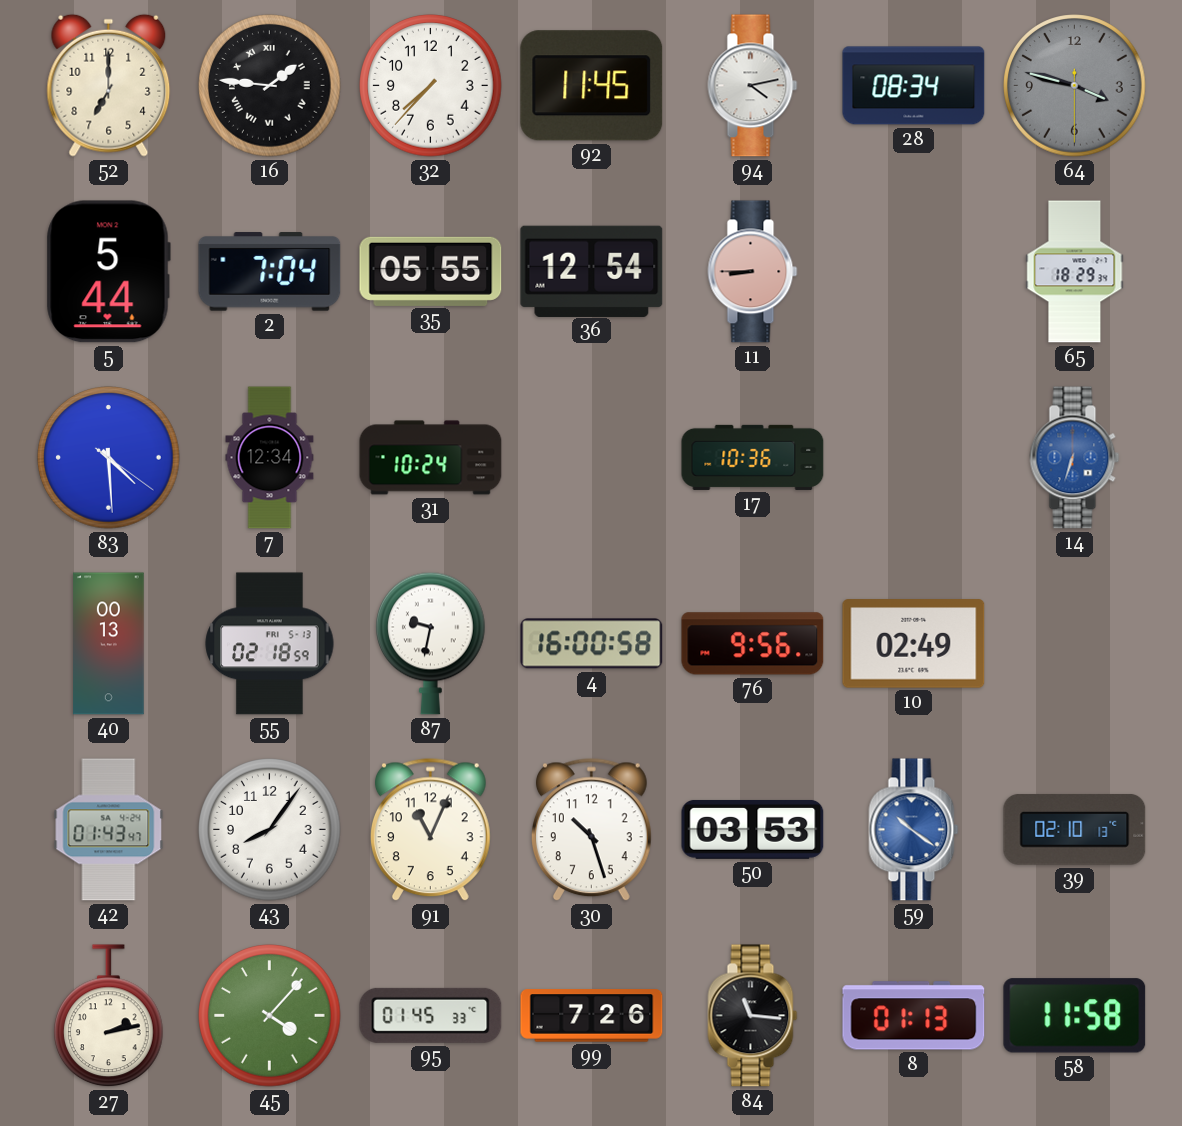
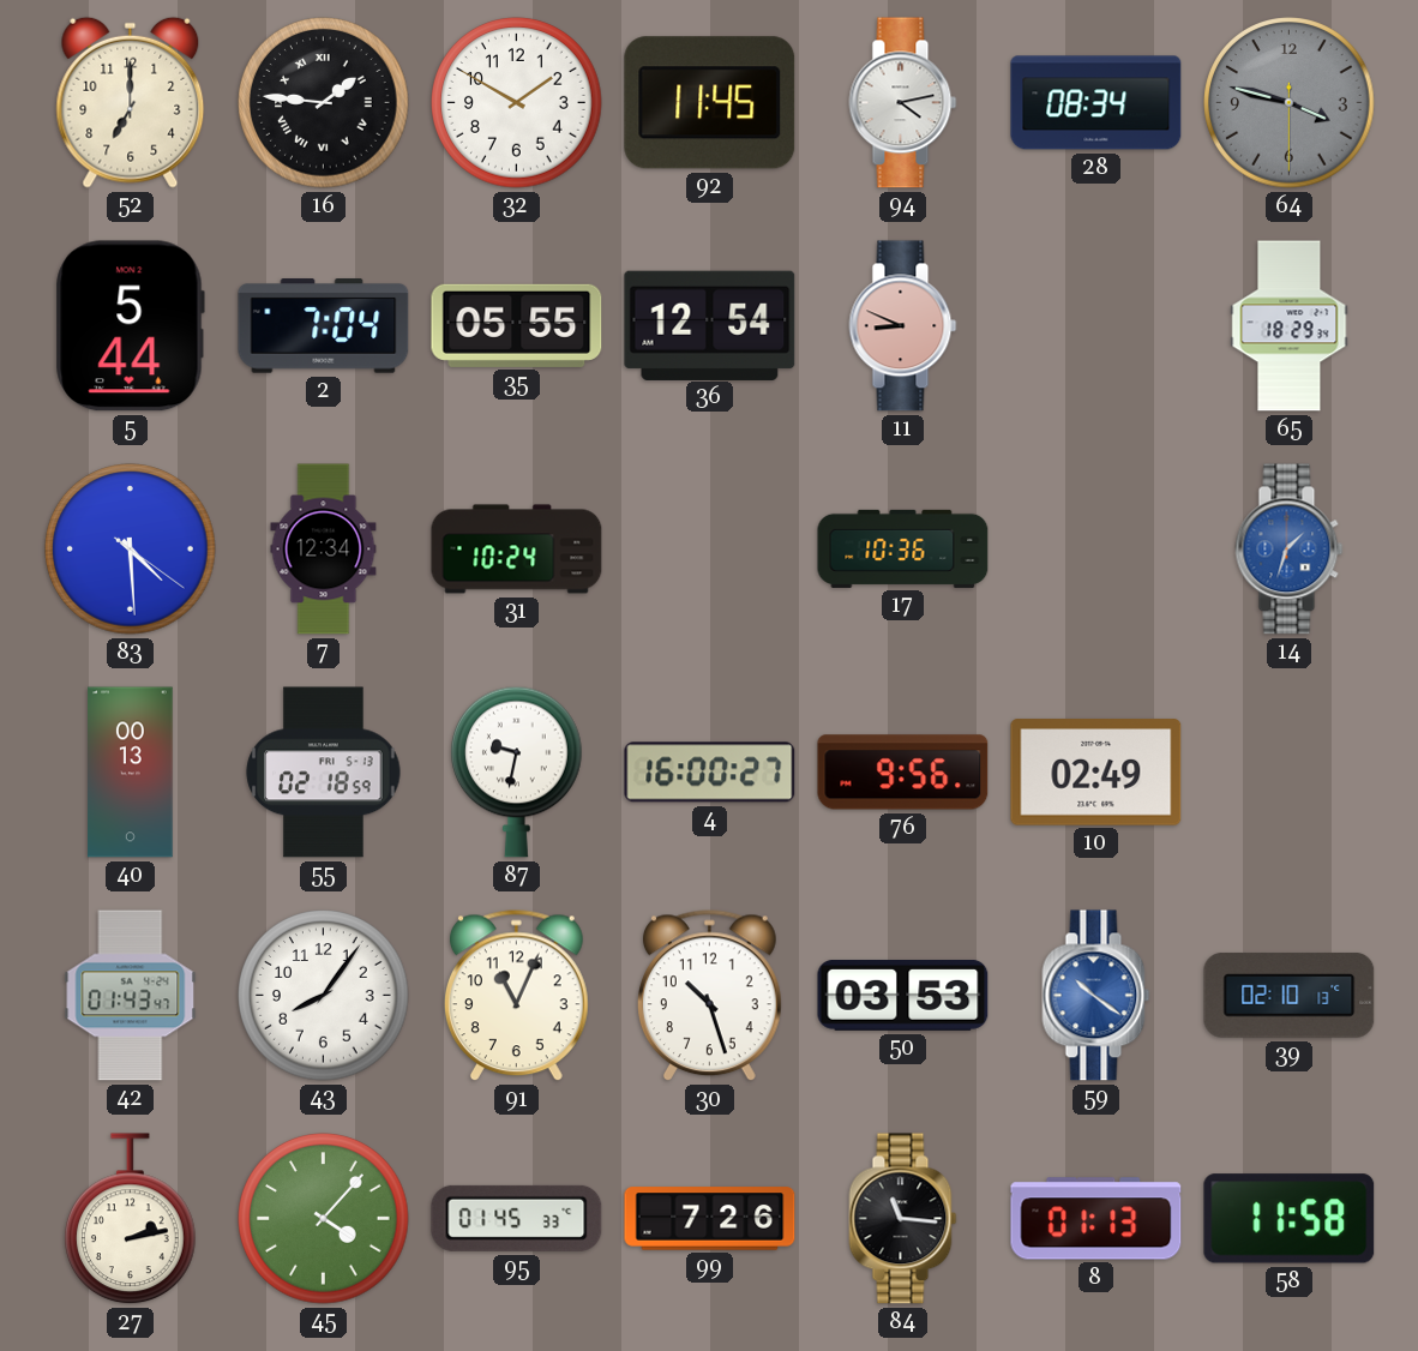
32: 7:37 -> 1:50 (517, 103)
11: 8:45 -> 8:49 (903, 326)
14: 6:33 -> 1:33 (1290, 550)
4: 16:00:58 -> 16:00:27 (710, 773)
